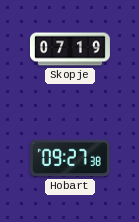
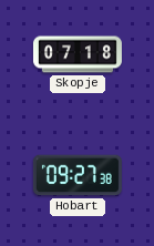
Skopje: 07:19 -> 07:18 (78, 54)
